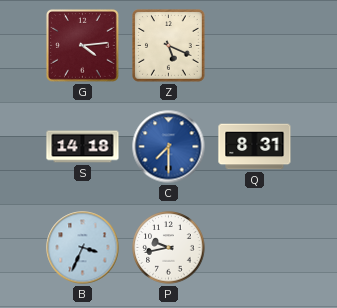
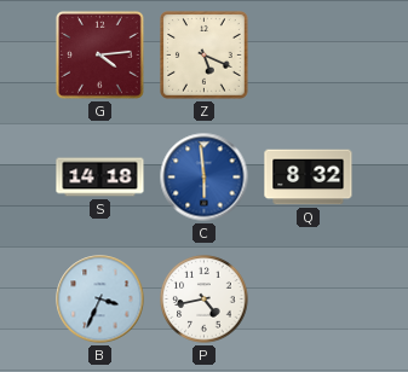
C: 7:30 -> 5:59 (205, 178)
Q: 8:31 -> 8:32 (309, 178)
P: 9:43 -> 4:43 (205, 300)
